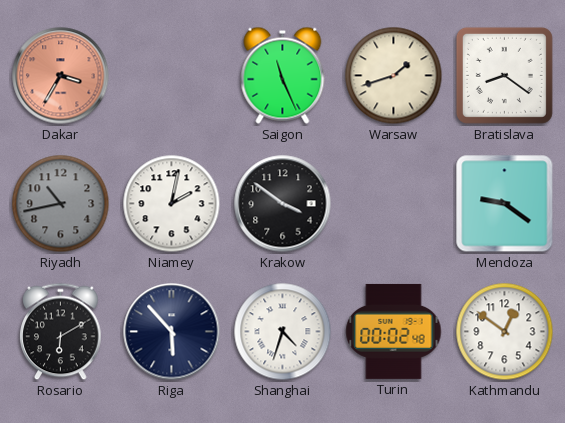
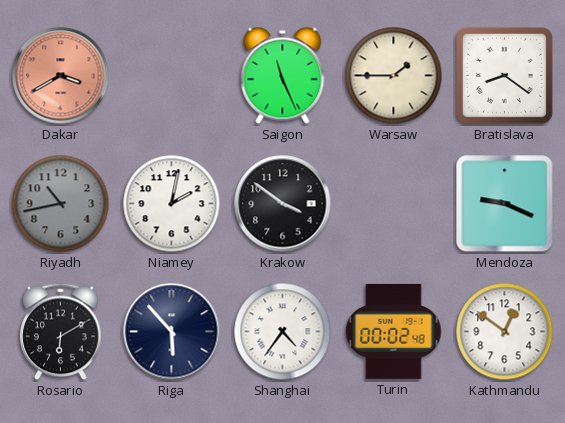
Dakar: 3:35 -> 3:40 (61, 76)
Warsaw: 1:42 -> 1:45 (394, 76)
Mendoza: 9:21 -> 9:19 (505, 204)
Shanghai: 4:33 -> 4:36 (283, 332)
